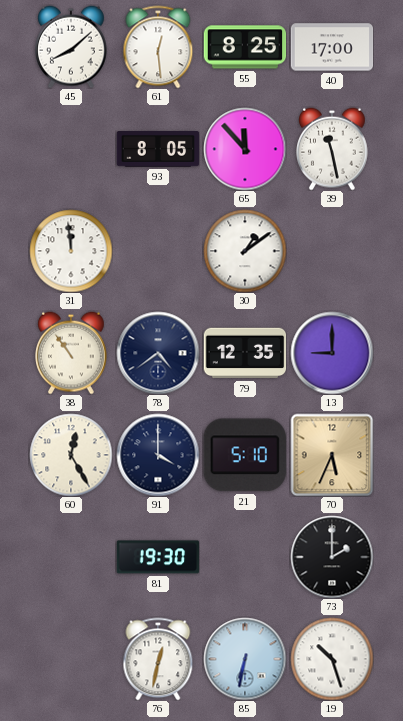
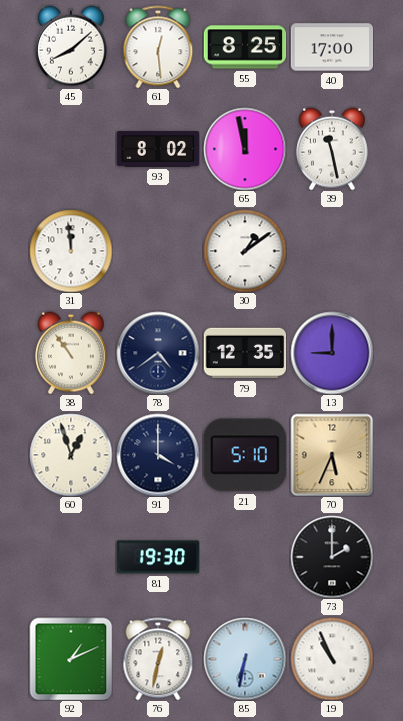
93: 8:05 -> 8:02 (158, 150)
65: 11:53 -> 11:58 (245, 149)
60: 12:25 -> 12:57 (71, 455)
92: none -> 1:11 (71, 659)
19: 10:27 -> 10:56 (332, 659)
